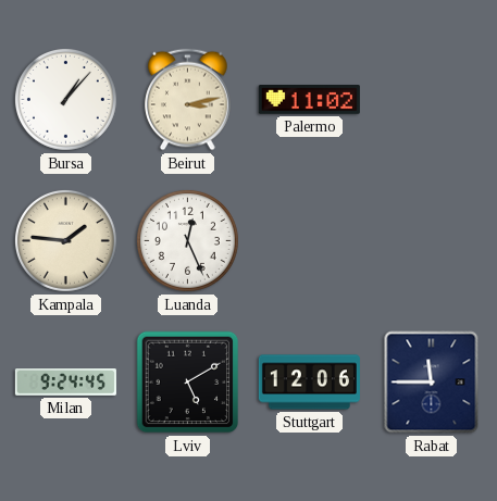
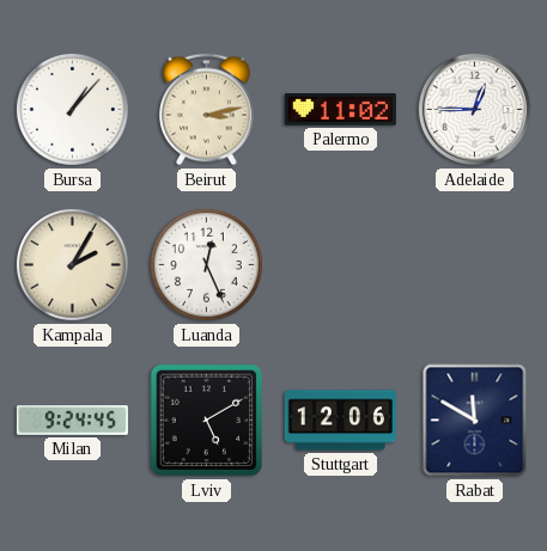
Adelaide: none -> 12:45 (474, 109)
Kampala: 1:46 -> 2:05 (72, 264)
Rabat: 11:45 -> 11:50 (475, 421)
